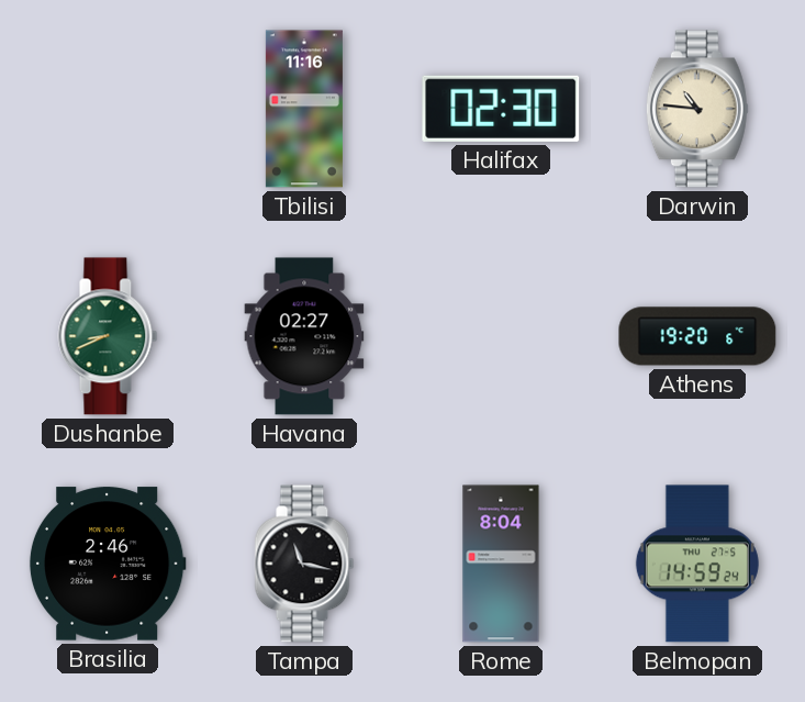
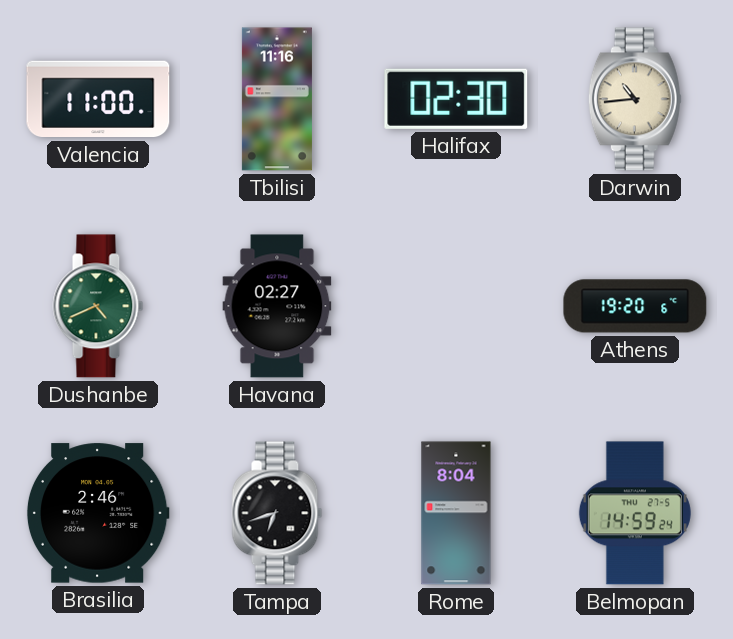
Valencia: none -> 11:00 (98, 99)
Darwin: 10:46 -> 10:44 (635, 99)
Dushanbe: 8:41 -> 4:41 (98, 306)
Tampa: 11:17 -> 6:42 (277, 513)
